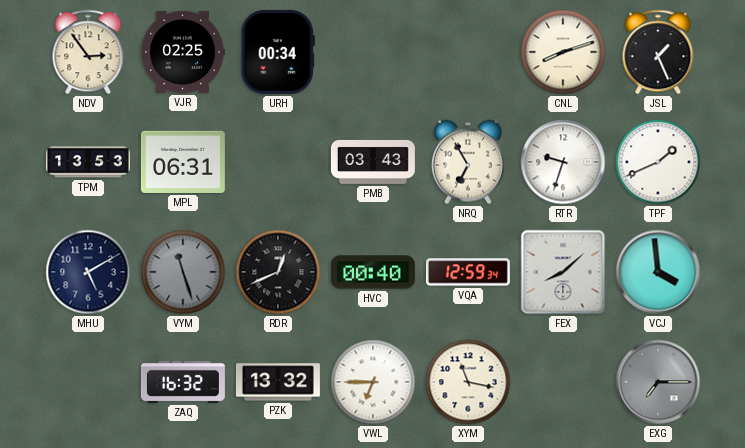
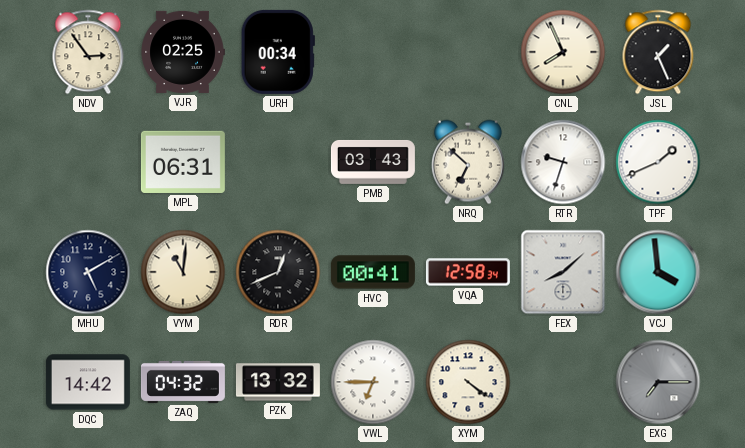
CNL: 8:12 -> 7:56 (563, 52)
TPM: 13:53 -> none (88, 162)
NRQ: 6:55 -> 6:52 (468, 162)
VYM: 11:27 -> 11:01 (183, 272)
VYM dial: grey -> cream (183, 272)
HVC: 00:40 -> 00:41 (373, 272)
VQA: 12:59 -> 12:58 (468, 272)
DQC: none -> 14:42 (88, 382)
ZAQ: 16:32 -> 04:32 (183, 382)
XYM: 11:17 -> 4:21 (468, 382)
